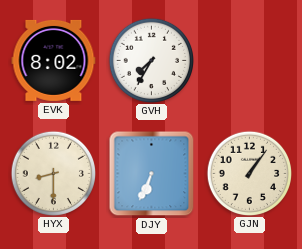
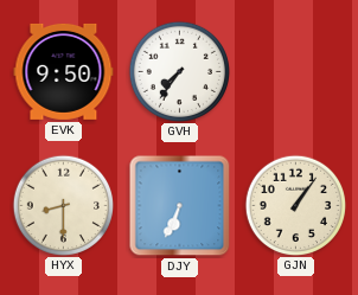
EVK: 8:02 -> 9:50 (64, 71)
GVH: 7:35 -> 7:36 (179, 71)
